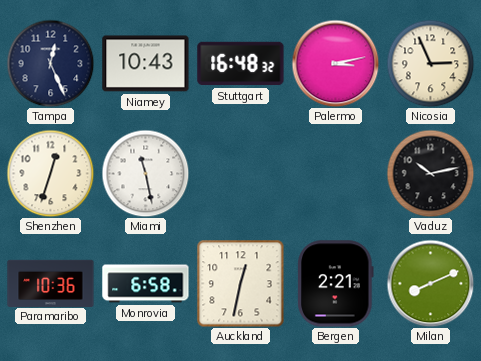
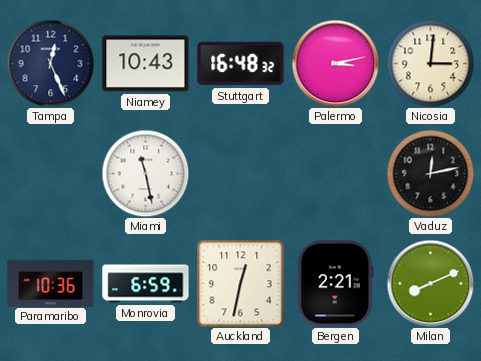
Nicosia: 2:56 -> 3:01 (430, 63)
Shenzhen: 12:33 -> none (50, 173)
Vaduz: 10:13 -> 12:13 (430, 173)
Monrovia: 6:58 -> 6:59 (146, 284)
